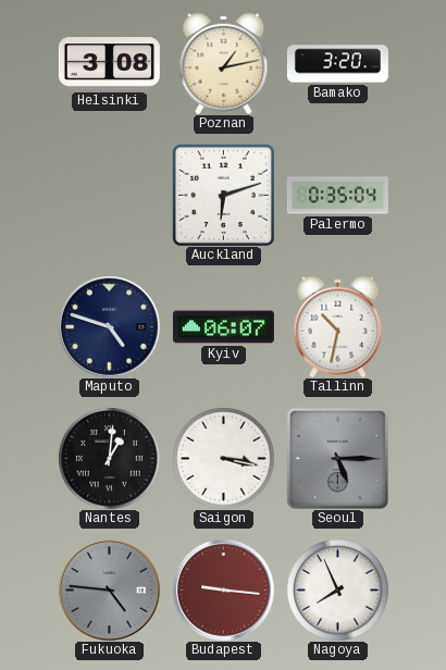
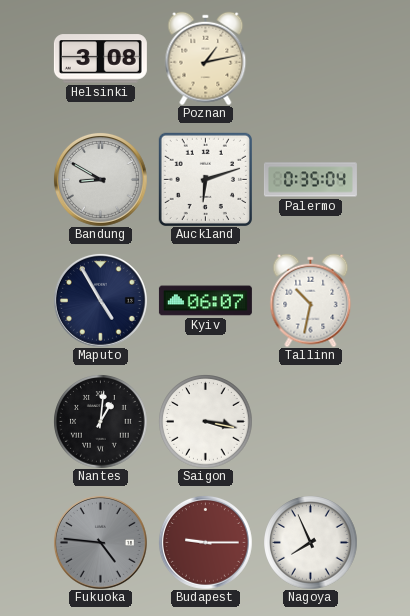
Bamako: 3:20 -> none (337, 64)
Bandung: none -> 8:50 (100, 179)
Maputo: 4:48 -> 4:55 (100, 300)
Seoul: 5:15 -> none (337, 458)
Budapest: 9:16 -> 9:15 (205, 542)
